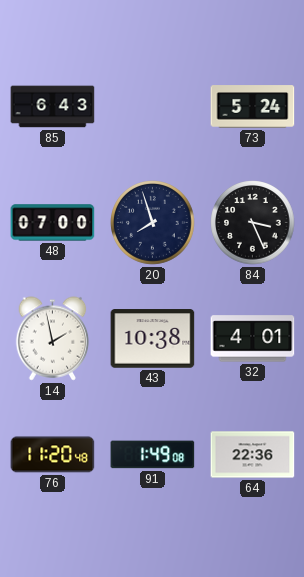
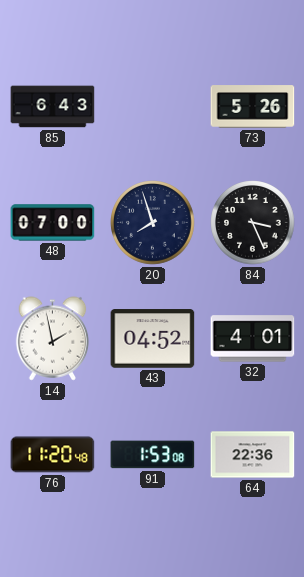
73: 5:24 -> 5:26 (253, 107)
43: 10:38 -> 04:52 (153, 339)
91: 1:49 -> 1:53 (153, 455)
